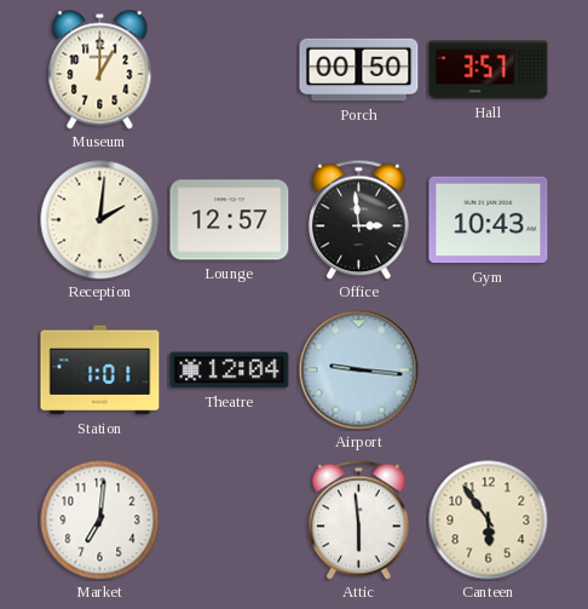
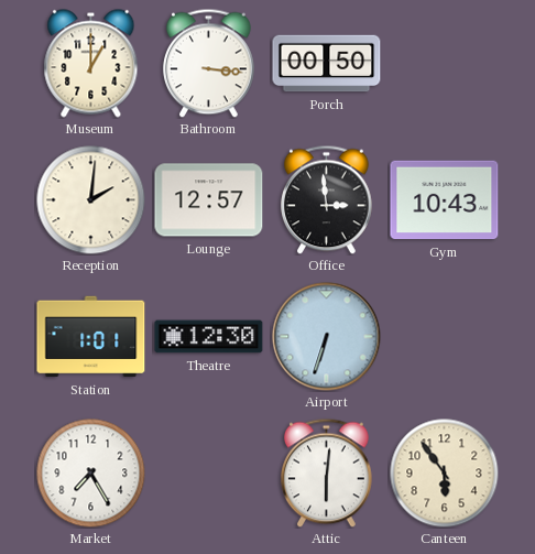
Bathroom: none -> 3:16 (209, 63)
Hall: 3:57 -> none (489, 70)
Theatre: 12:04 -> 12:30 (209, 337)
Airport: 9:16 -> 6:33 (327, 337)
Market: 7:01 -> 7:25 (91, 474)
Attic: 5:59 -> 6:01 (327, 472)
